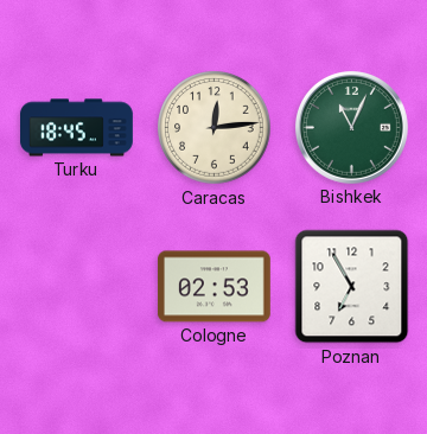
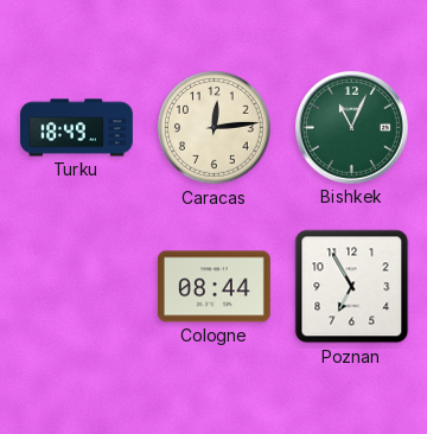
Turku: 18:45 -> 18:49 (77, 128)
Cologne: 02:53 -> 08:44 (213, 287)
